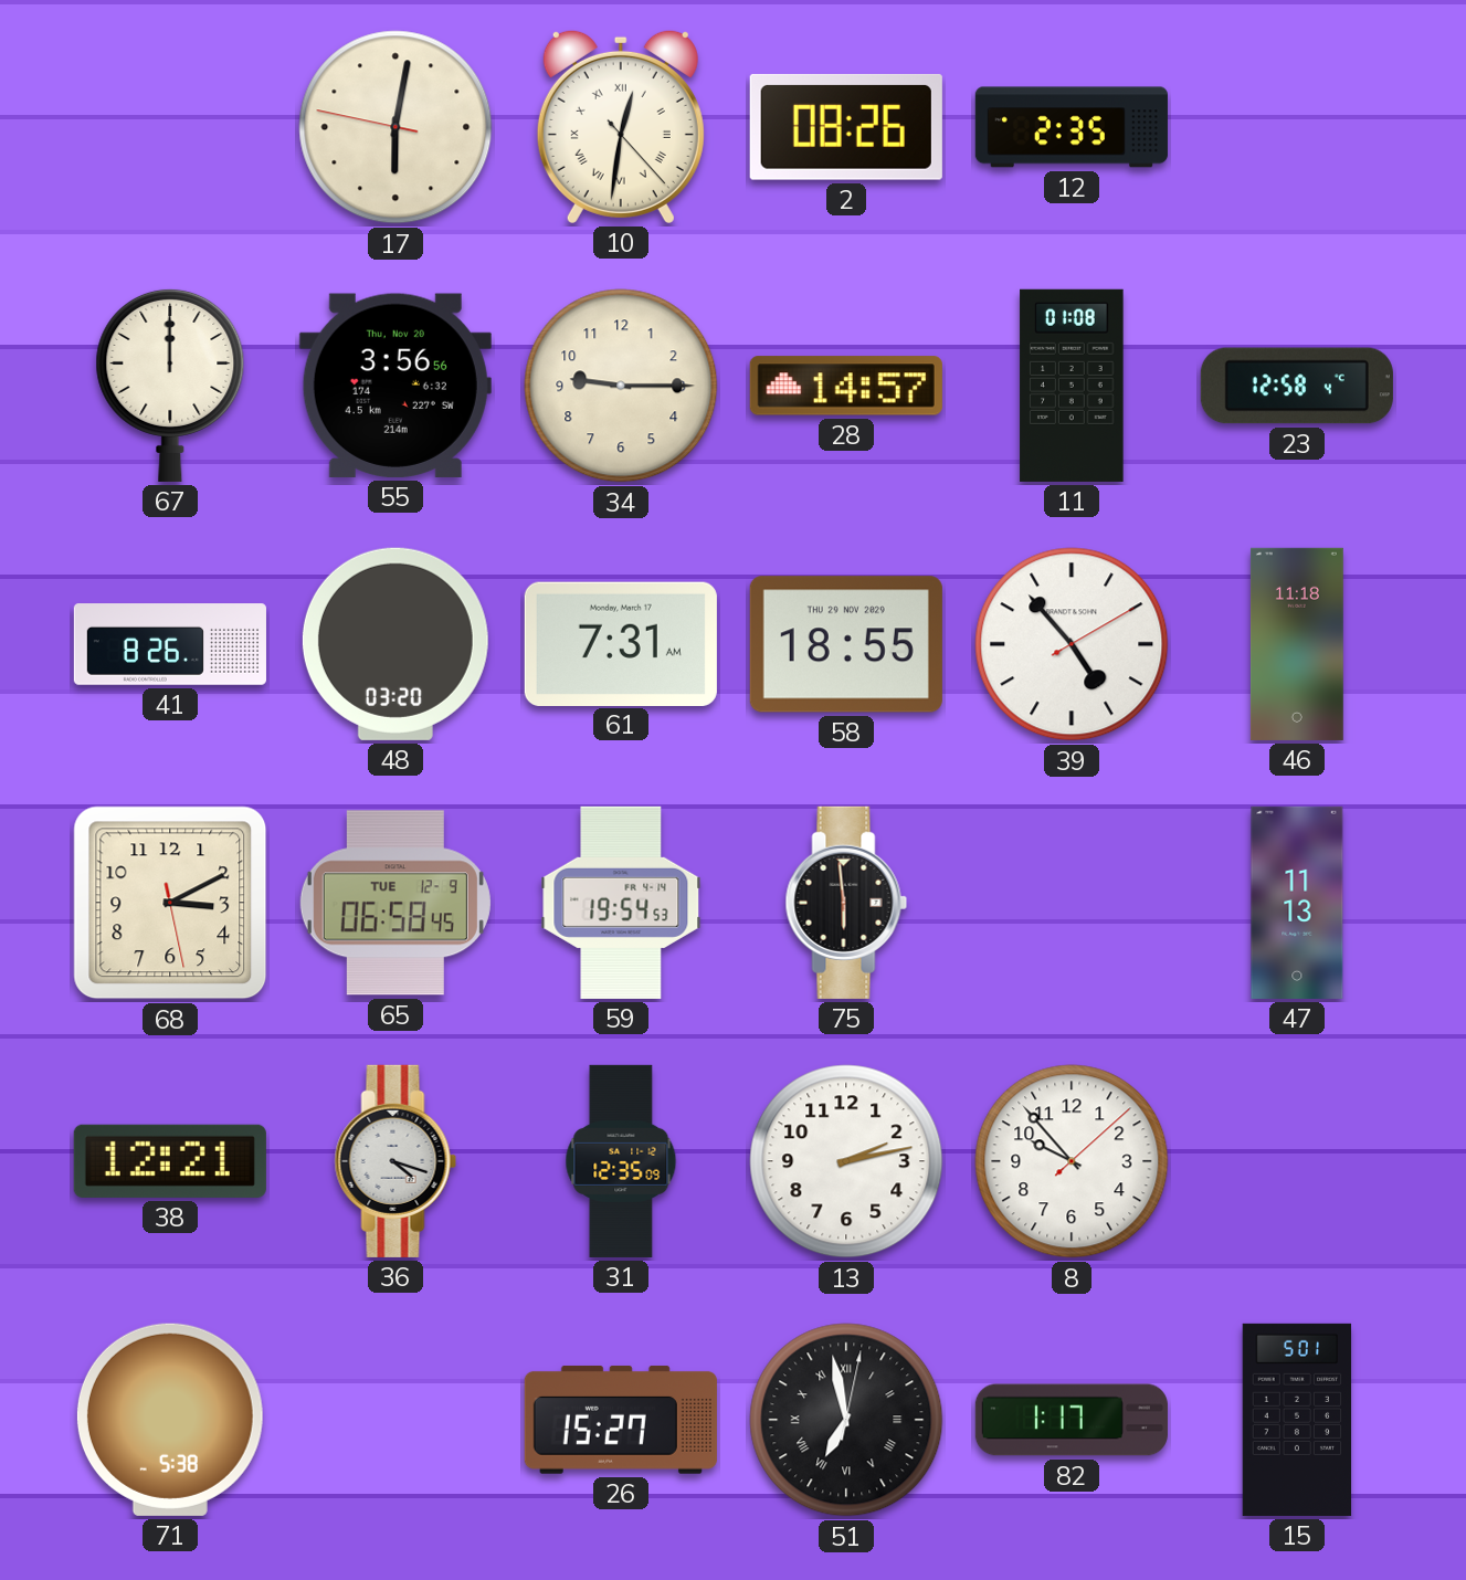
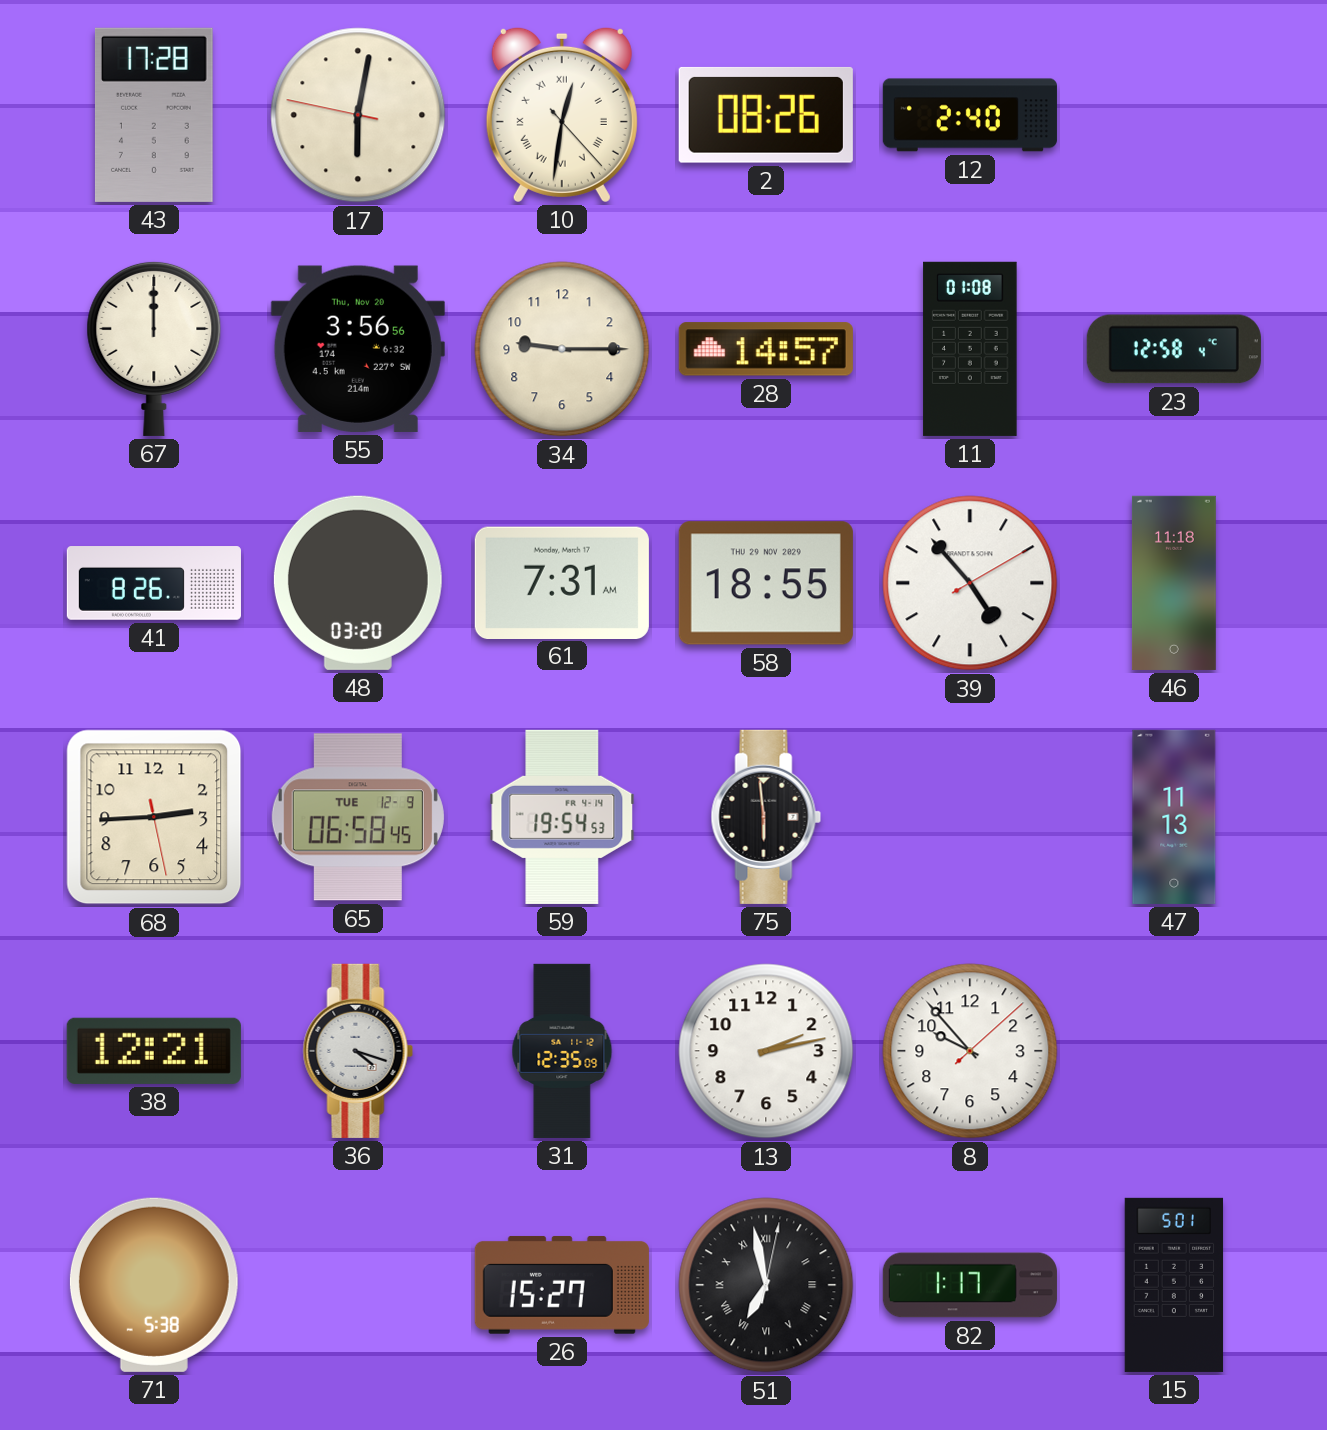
43: none -> 17:28 (154, 115)
12: 2:35 -> 2:40 (970, 115)
68: 3:10 -> 2:44 (154, 817)
